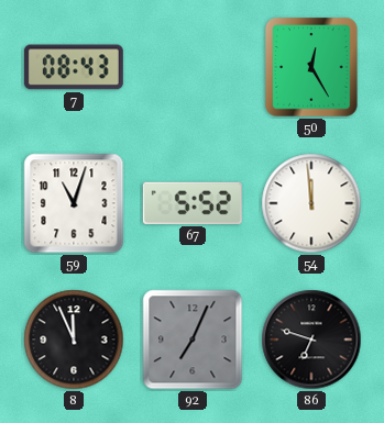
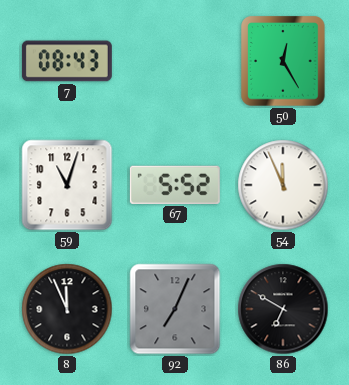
54: 11:59 -> 11:56 (283, 185)
86: 6:48 -> 6:50 (283, 309)
